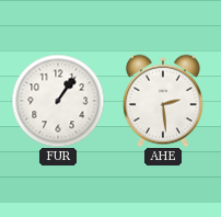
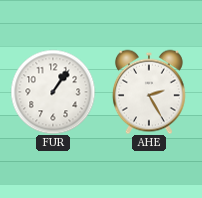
AHE: 2:29 -> 2:25 (149, 92)
